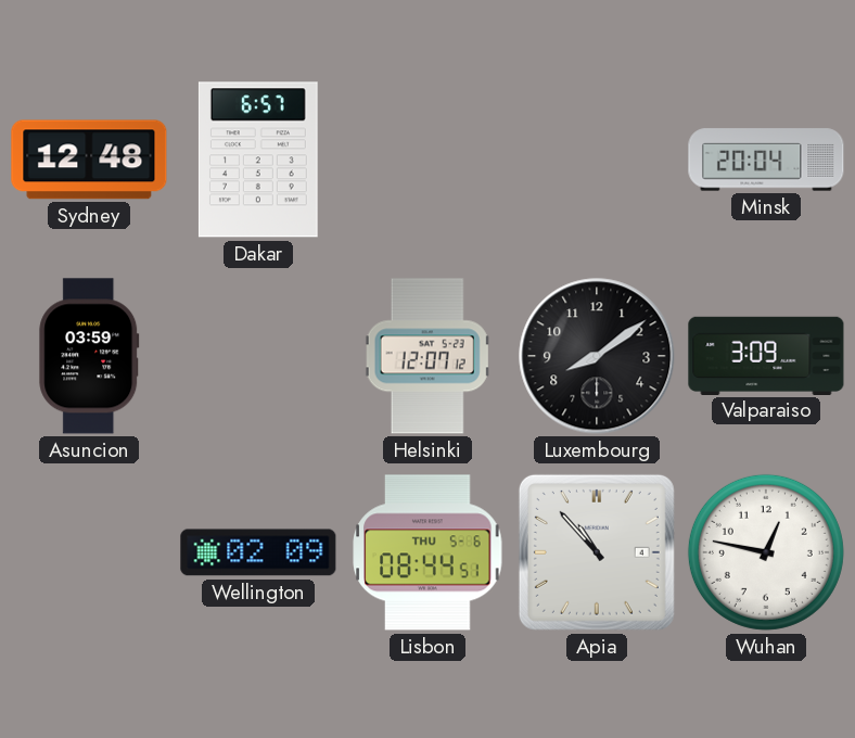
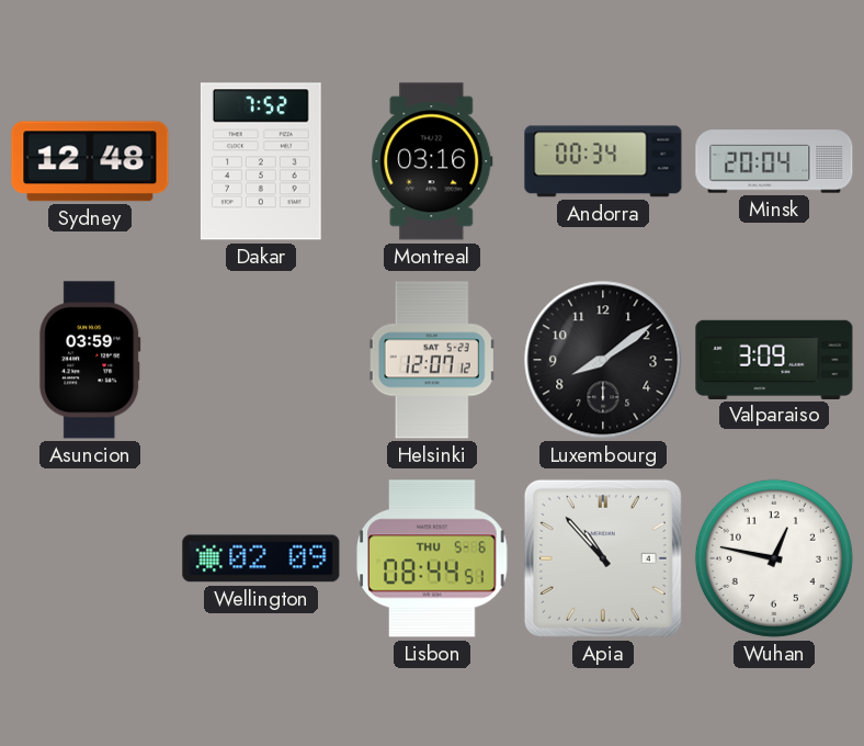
Dakar: 6:57 -> 7:52 (261, 161)
Montreal: none -> 03:16 (432, 161)
Andorra: none -> 00:34 (603, 161)
